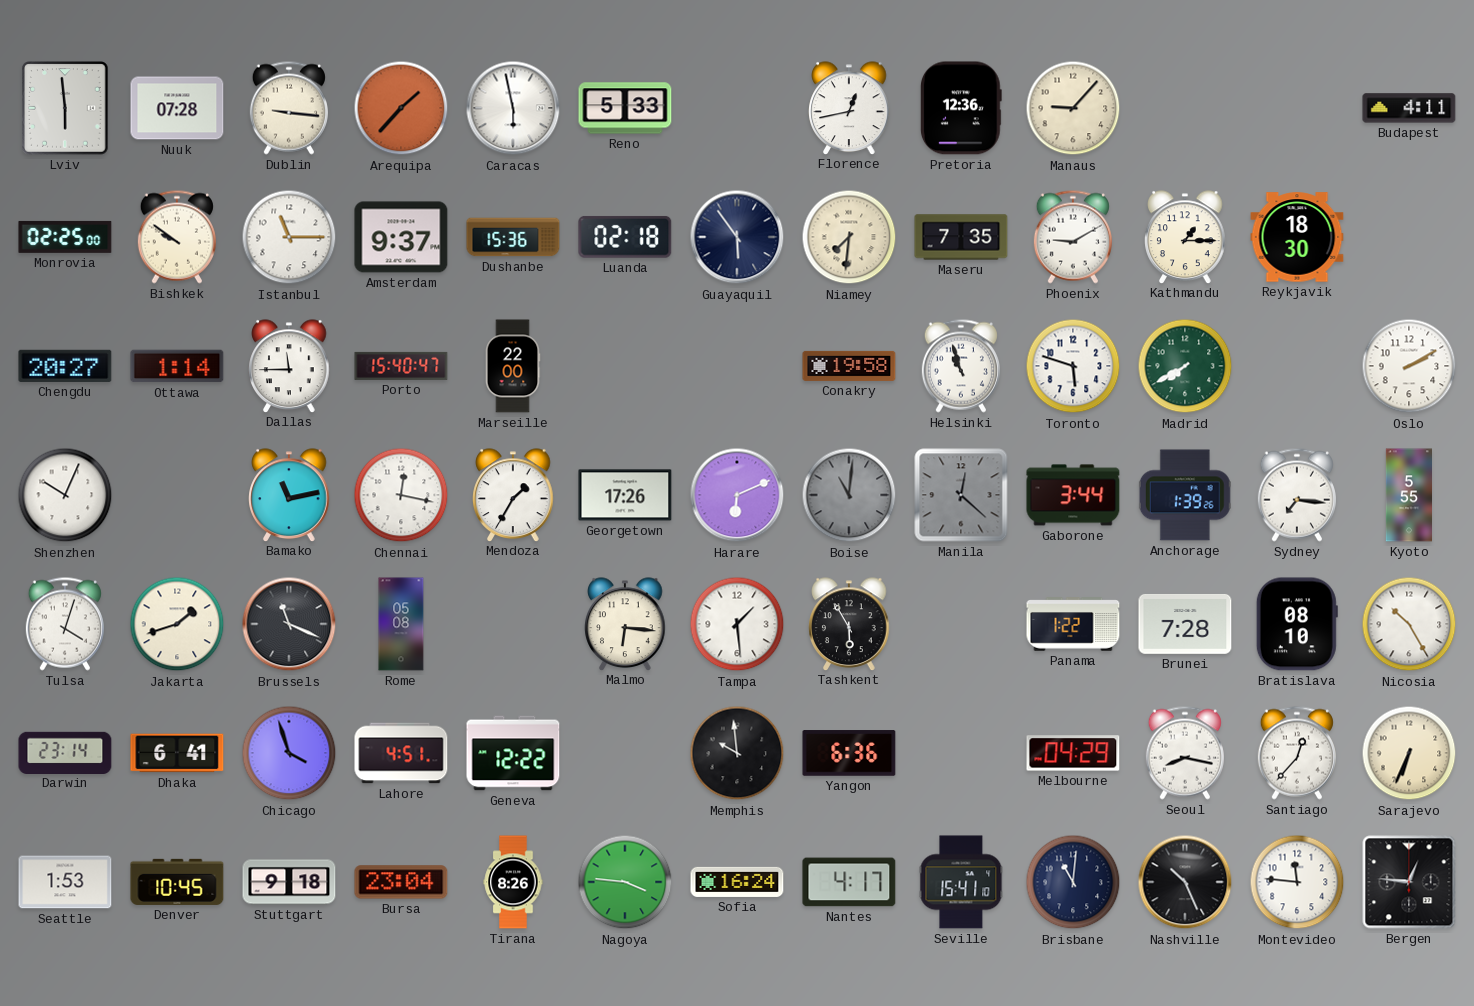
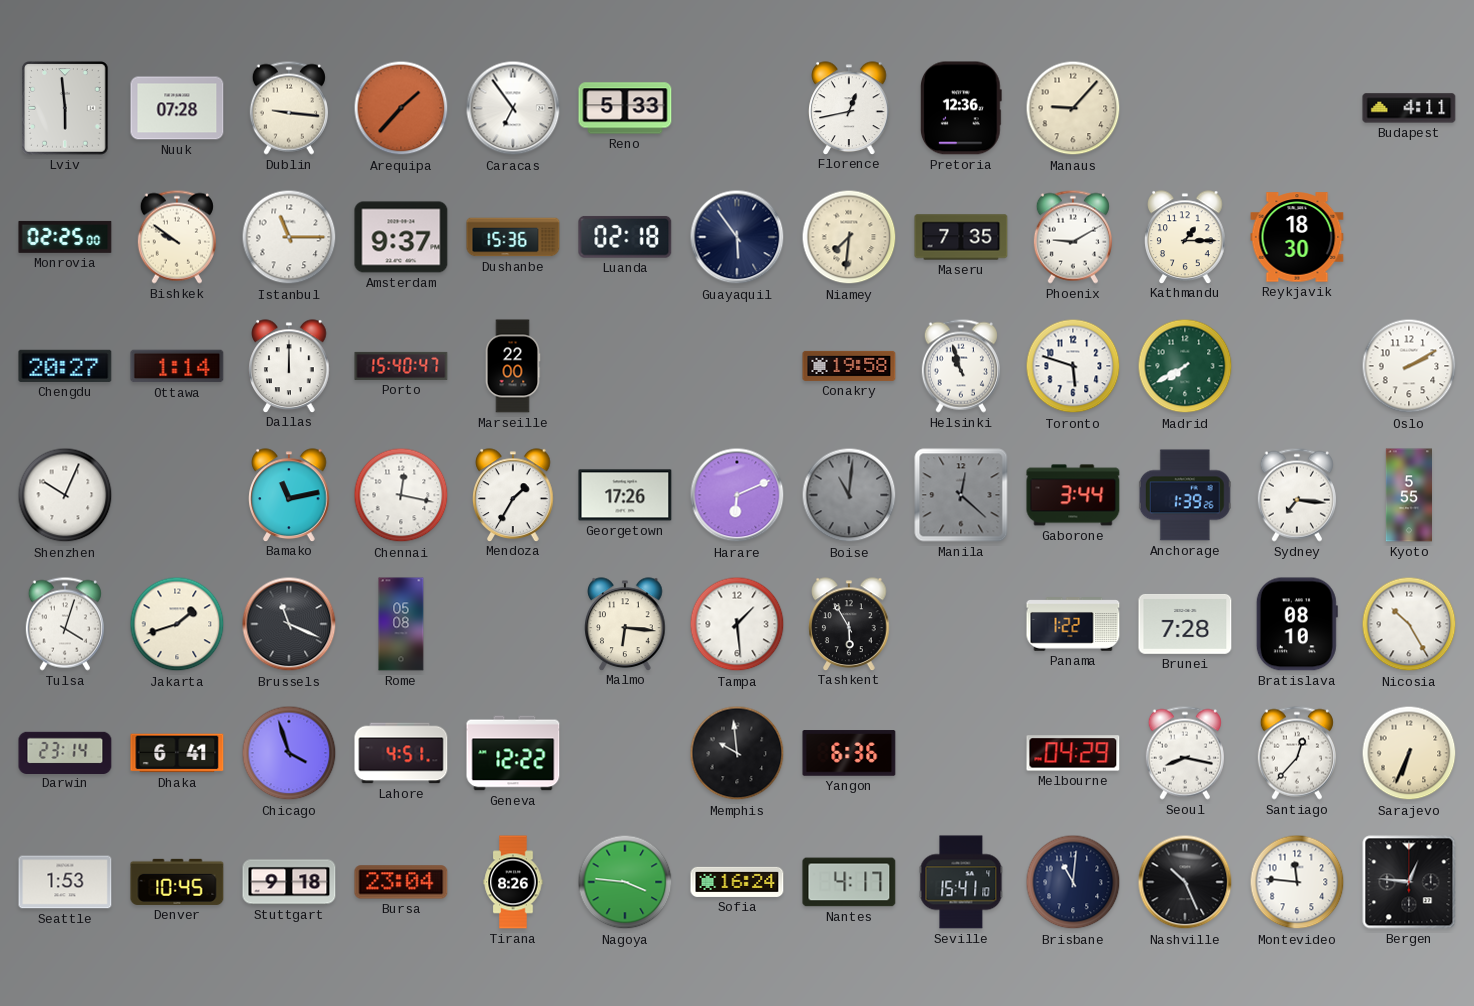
Caracas: 5:58 -> 6:54 (513, 108)
Dallas: 11:45 -> 12:00 (289, 366)
